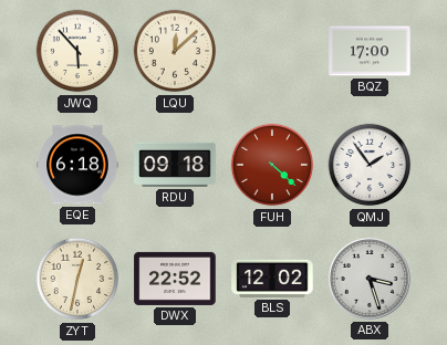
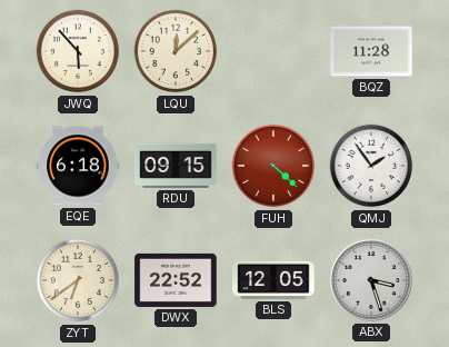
BQZ: 17:00 -> 11:28 (371, 51)
RDU: 09:18 -> 09:15 (176, 166)
ZYT: 12:32 -> 6:39 (78, 280)
BLS: 12:02 -> 12:05 (273, 280)
